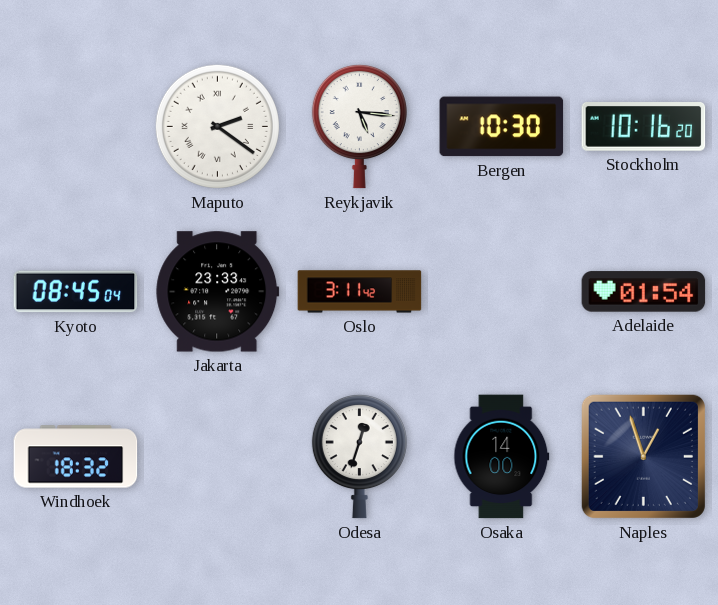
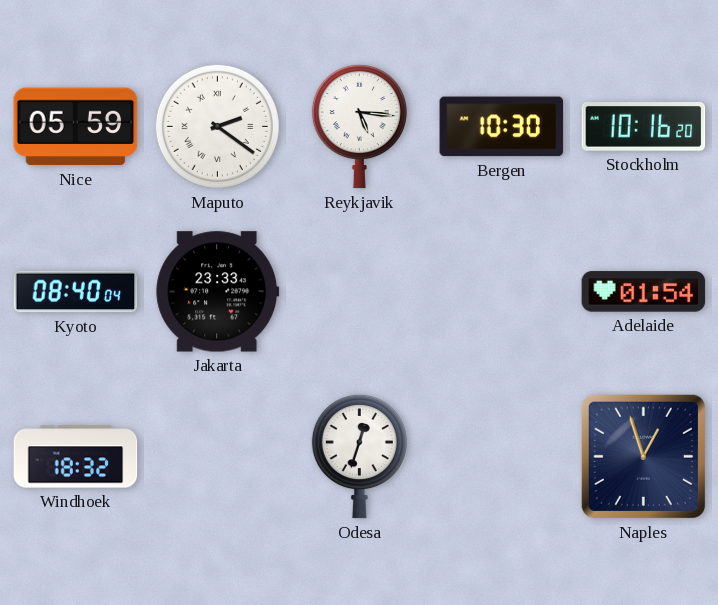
Nice: none -> 05:59 (76, 127)
Kyoto: 08:45 -> 08:40 (76, 292)
Oslo: 3:11 -> none (360, 292)
Osaka: 14:00 -> none (502, 457)
